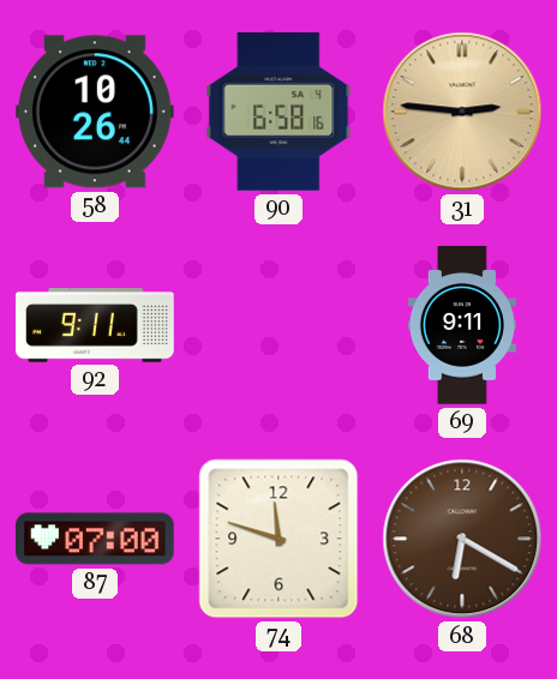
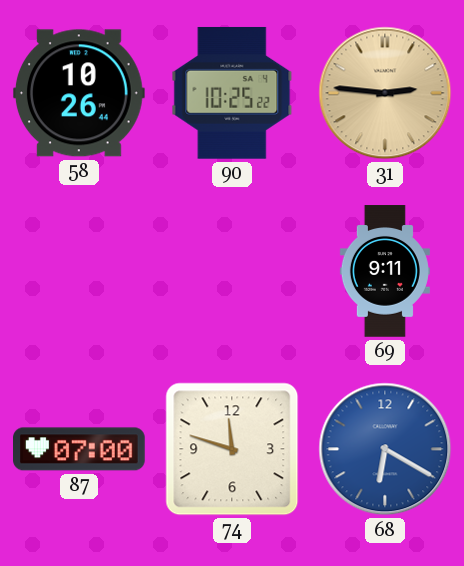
90: 6:58 -> 10:25 (232, 93)
92: 9:11 -> none (95, 325)
68 dial: brown -> blue (385, 449)
